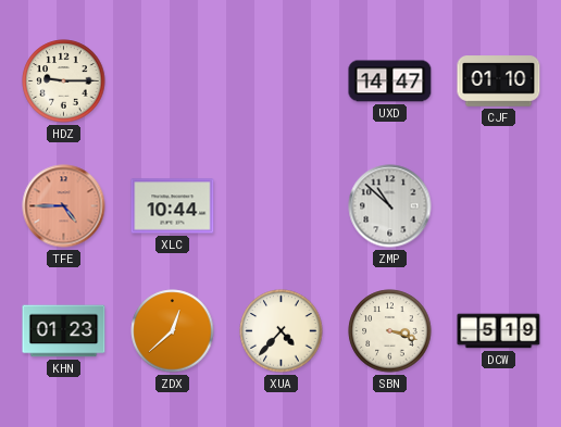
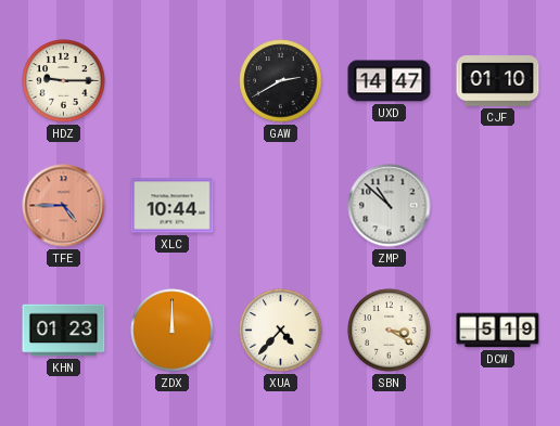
GAW: none -> 2:40 (281, 81)
ZDX: 12:38 -> 12:00 (173, 331)
SBN: 3:18 -> 3:20 (390, 331)
